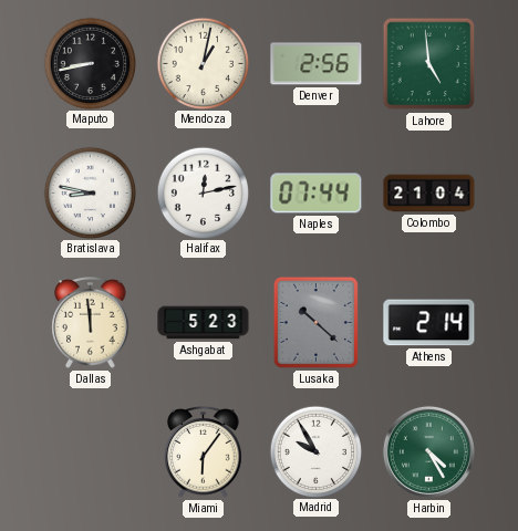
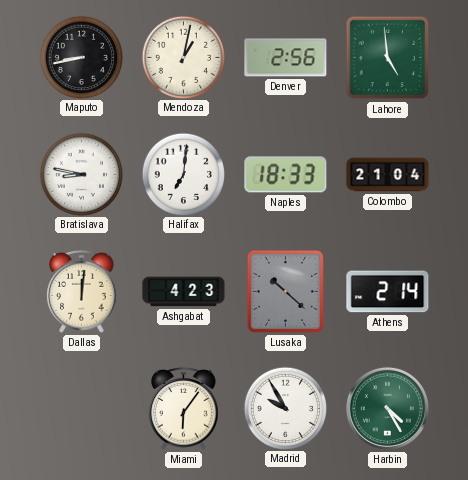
Halifax: 12:13 -> 7:01 (183, 174)
Naples: 07:44 -> 18:33 (286, 175)
Dallas: 11:59 -> 12:01 (82, 292)
Ashgabat: 5:23 -> 4:23 (184, 292)
